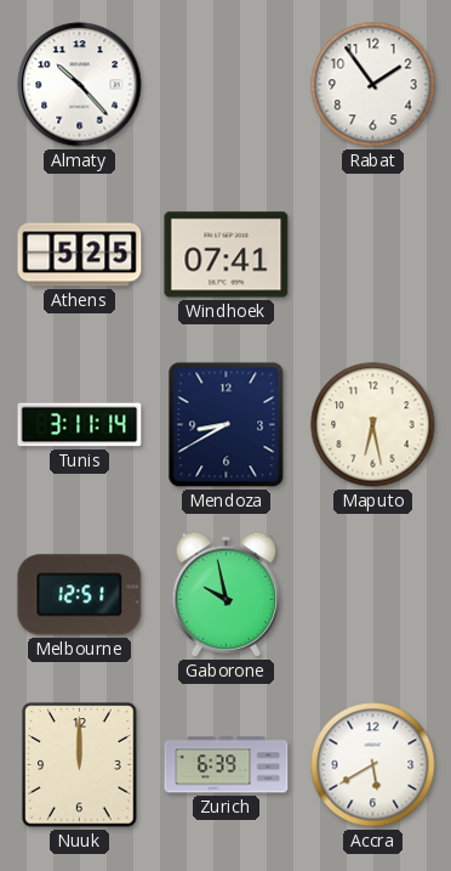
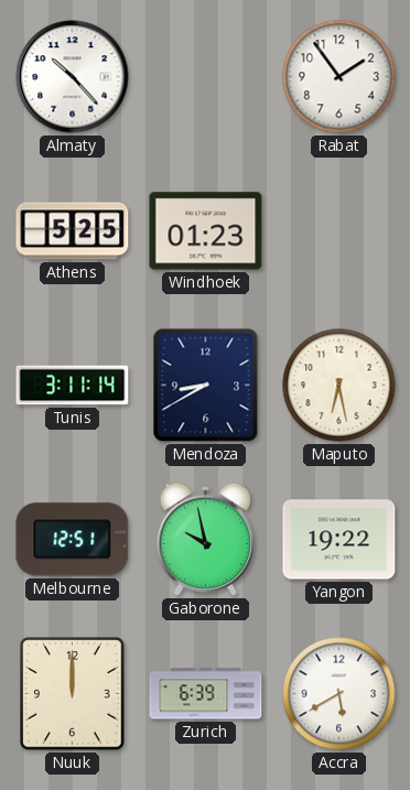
Windhoek: 07:41 -> 01:23 (206, 231)
Yangon: none -> 19:22 (339, 540)
